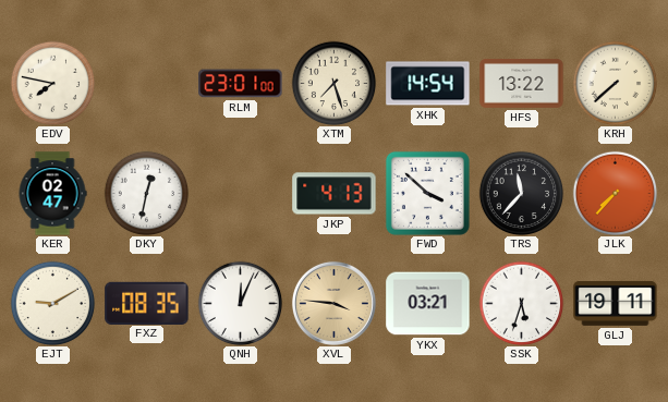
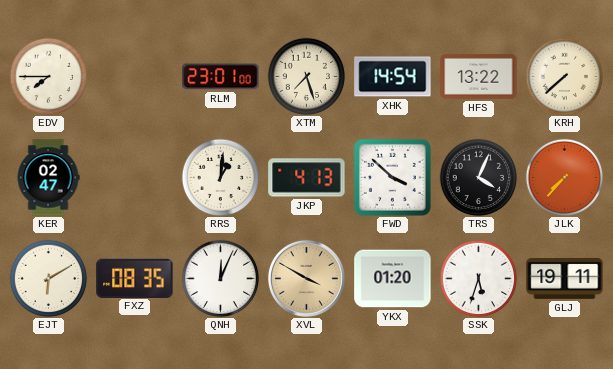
EDV: 7:47 -> 7:45 (48, 76)
DKY: 12:32 -> none (146, 193)
RRS: none -> 1:01 (220, 177)
TRS: 11:37 -> 4:04 (478, 177)
EJT: 9:10 -> 6:10 (48, 278)
XVL: 3:46 -> 3:50 (306, 278)
YKX: 03:21 -> 01:20 (393, 279)
